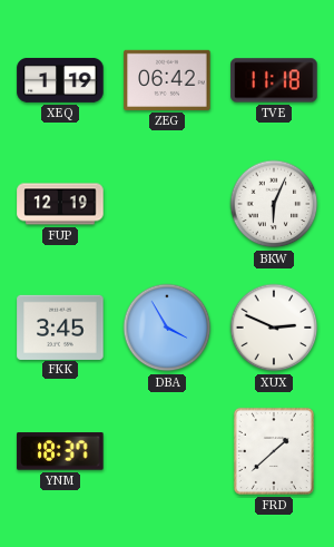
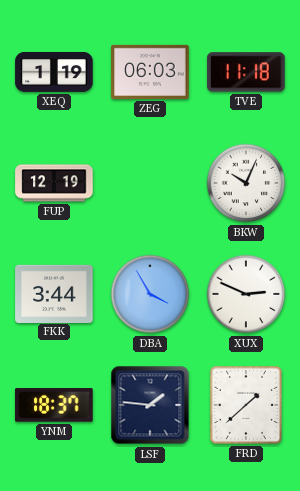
ZEG: 06:42 -> 06:03 (150, 72)
BKW: 6:04 -> 10:04 (246, 183)
FKK: 3:45 -> 3:44 (54, 293)
LSF: none -> 1:46 (150, 405)
